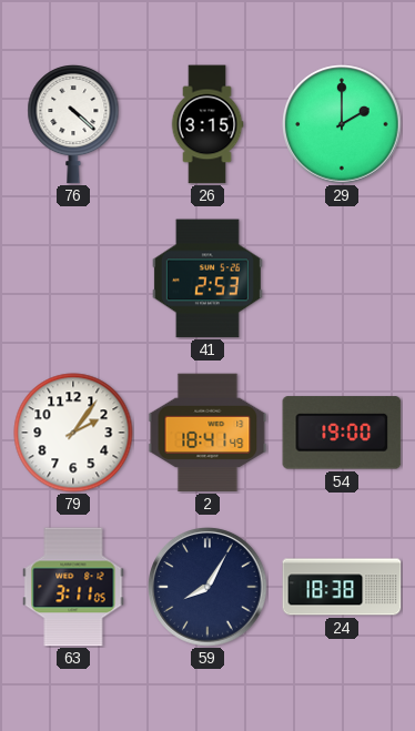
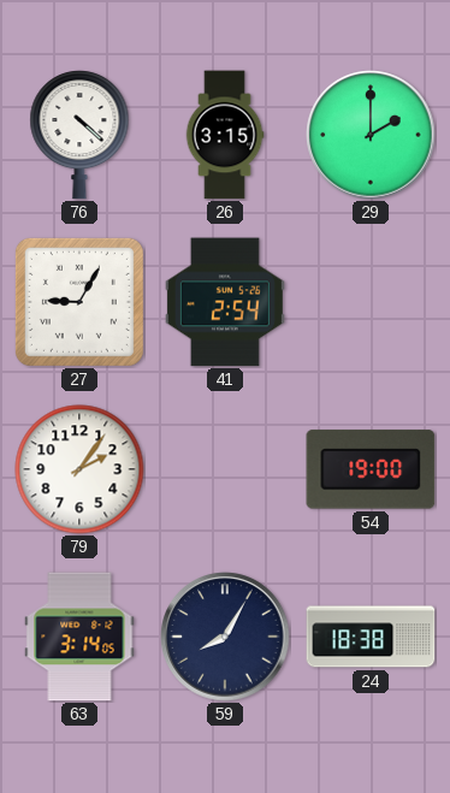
27: none -> 9:05 (79, 302)
41: 2:53 -> 2:54 (225, 302)
2: 18:41 -> none (207, 433)
63: 3:11 -> 3:14 (79, 637)
